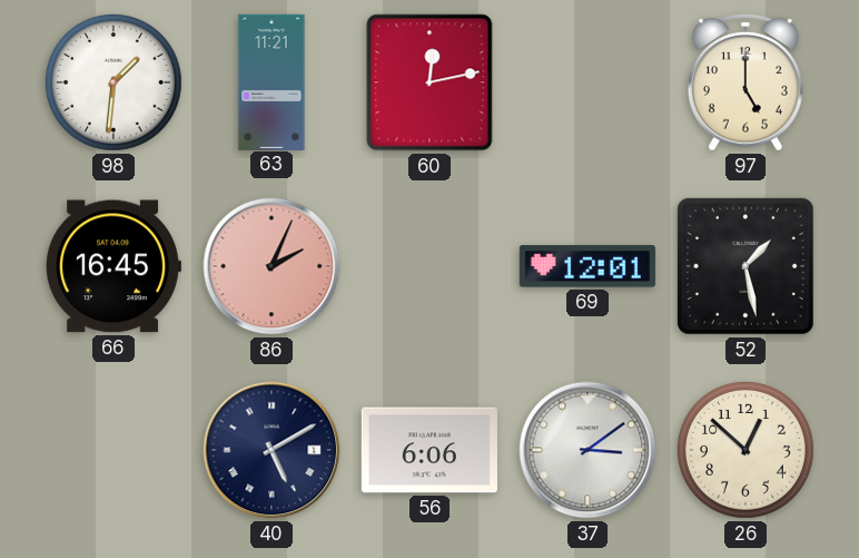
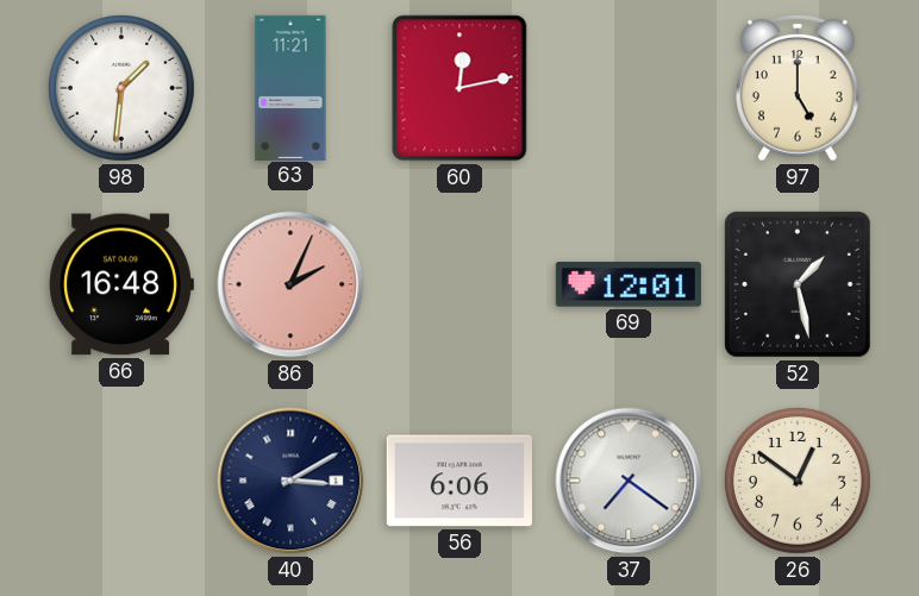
66: 16:45 -> 16:48 (121, 284)
40: 5:10 -> 3:10 (290, 481)
37: 3:09 -> 7:21 (629, 481)
26: 12:52 -> 12:51 (798, 481)
